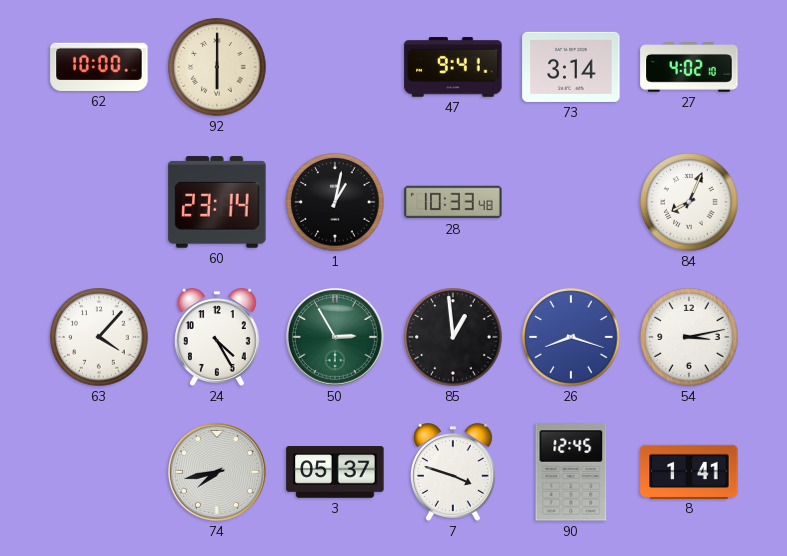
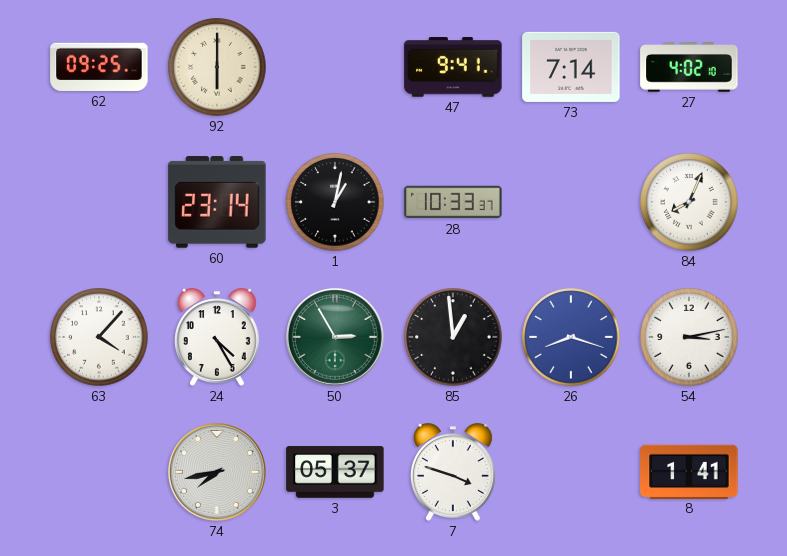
62: 10:00 -> 09:25 (99, 67)
73: 3:14 -> 7:14 (571, 67)
28: 10:33:48 -> 10:33:37 (453, 202)
90: 12:45 -> none (571, 472)
